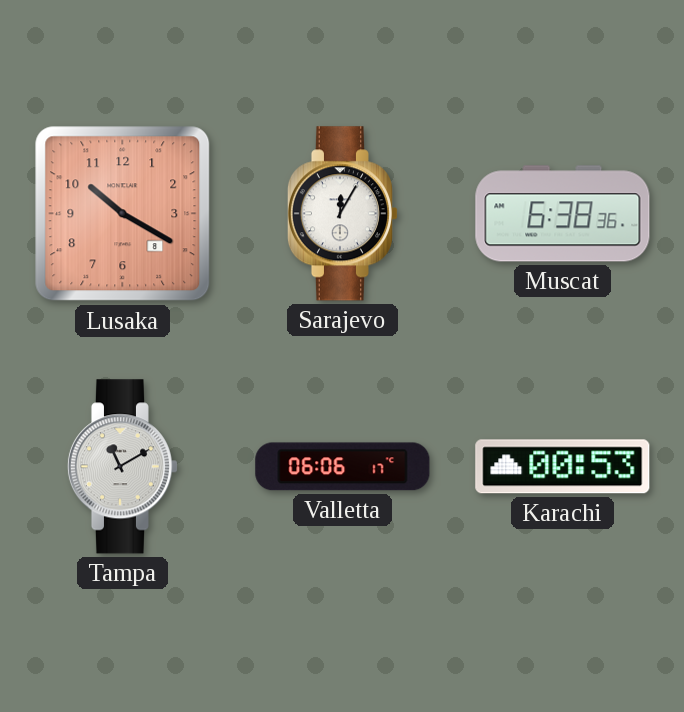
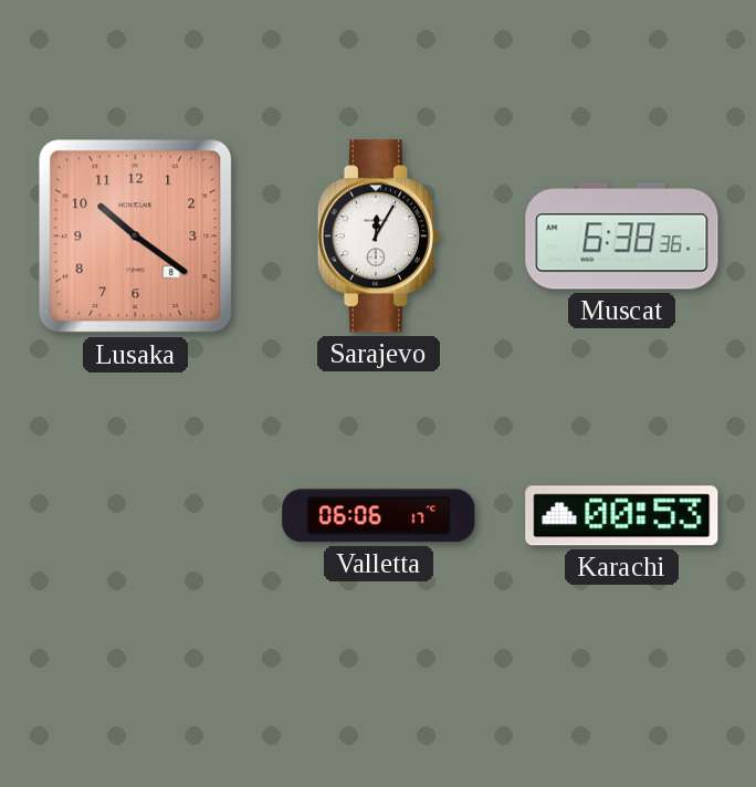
Lusaka: 10:20 -> 10:21 (136, 237)
Tampa: 11:10 -> none (122, 467)
